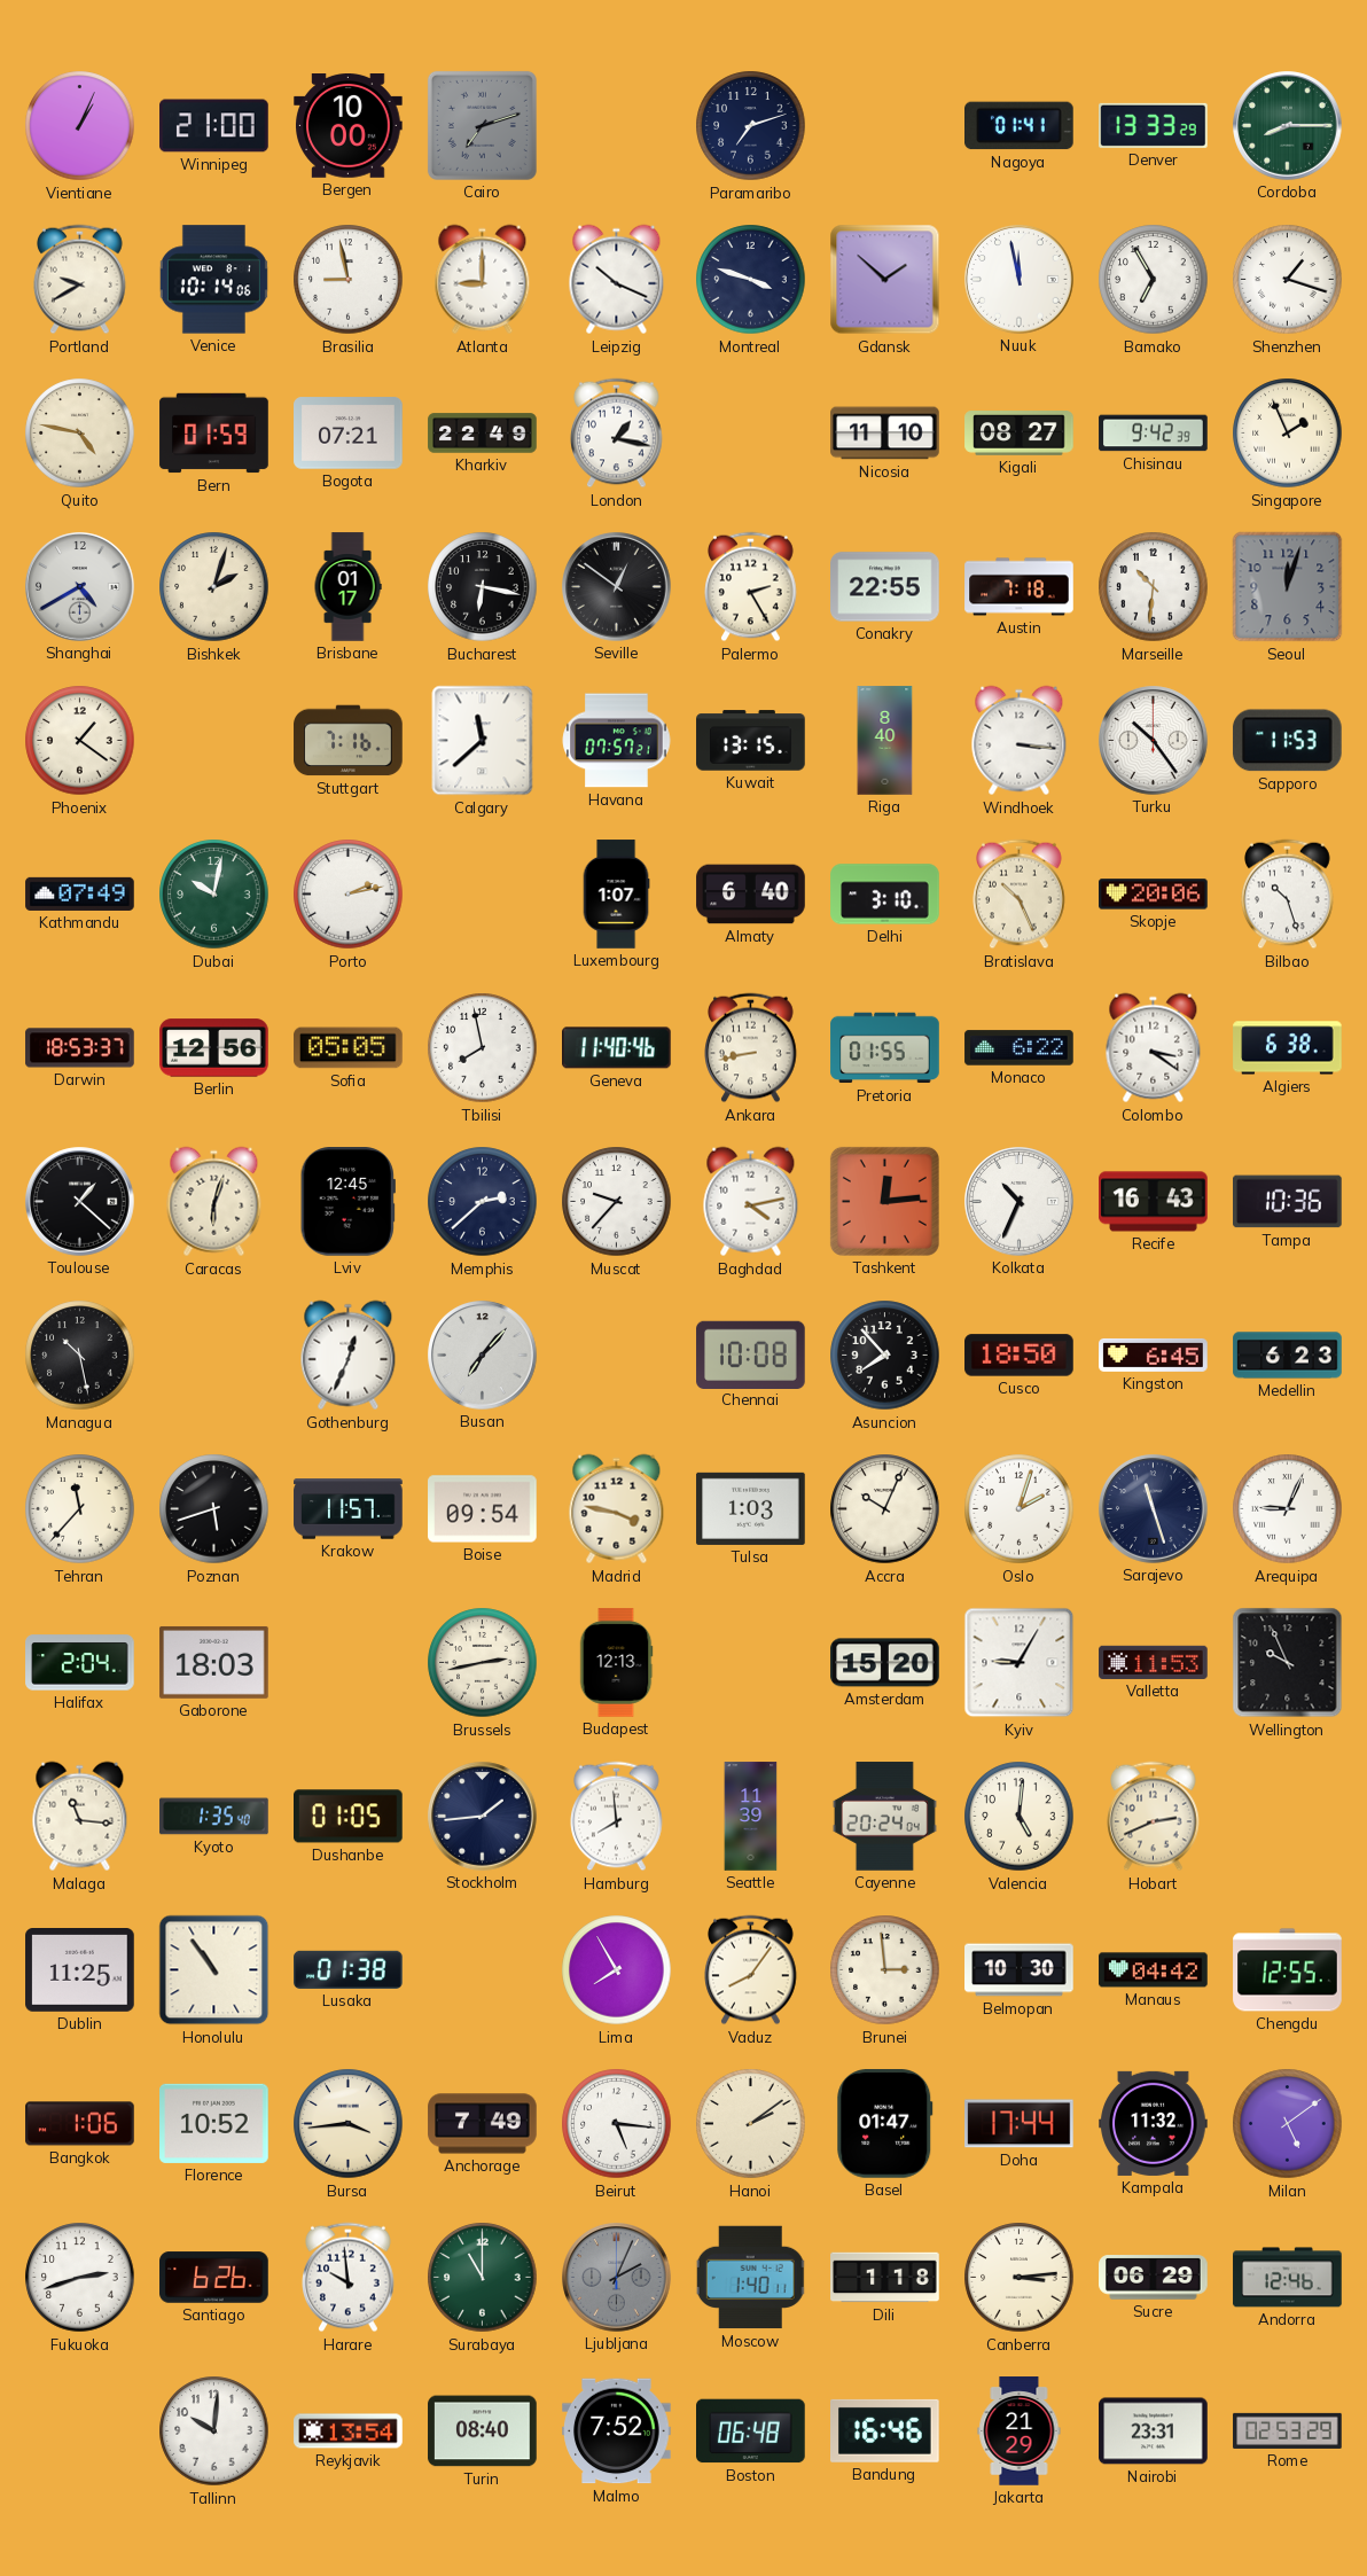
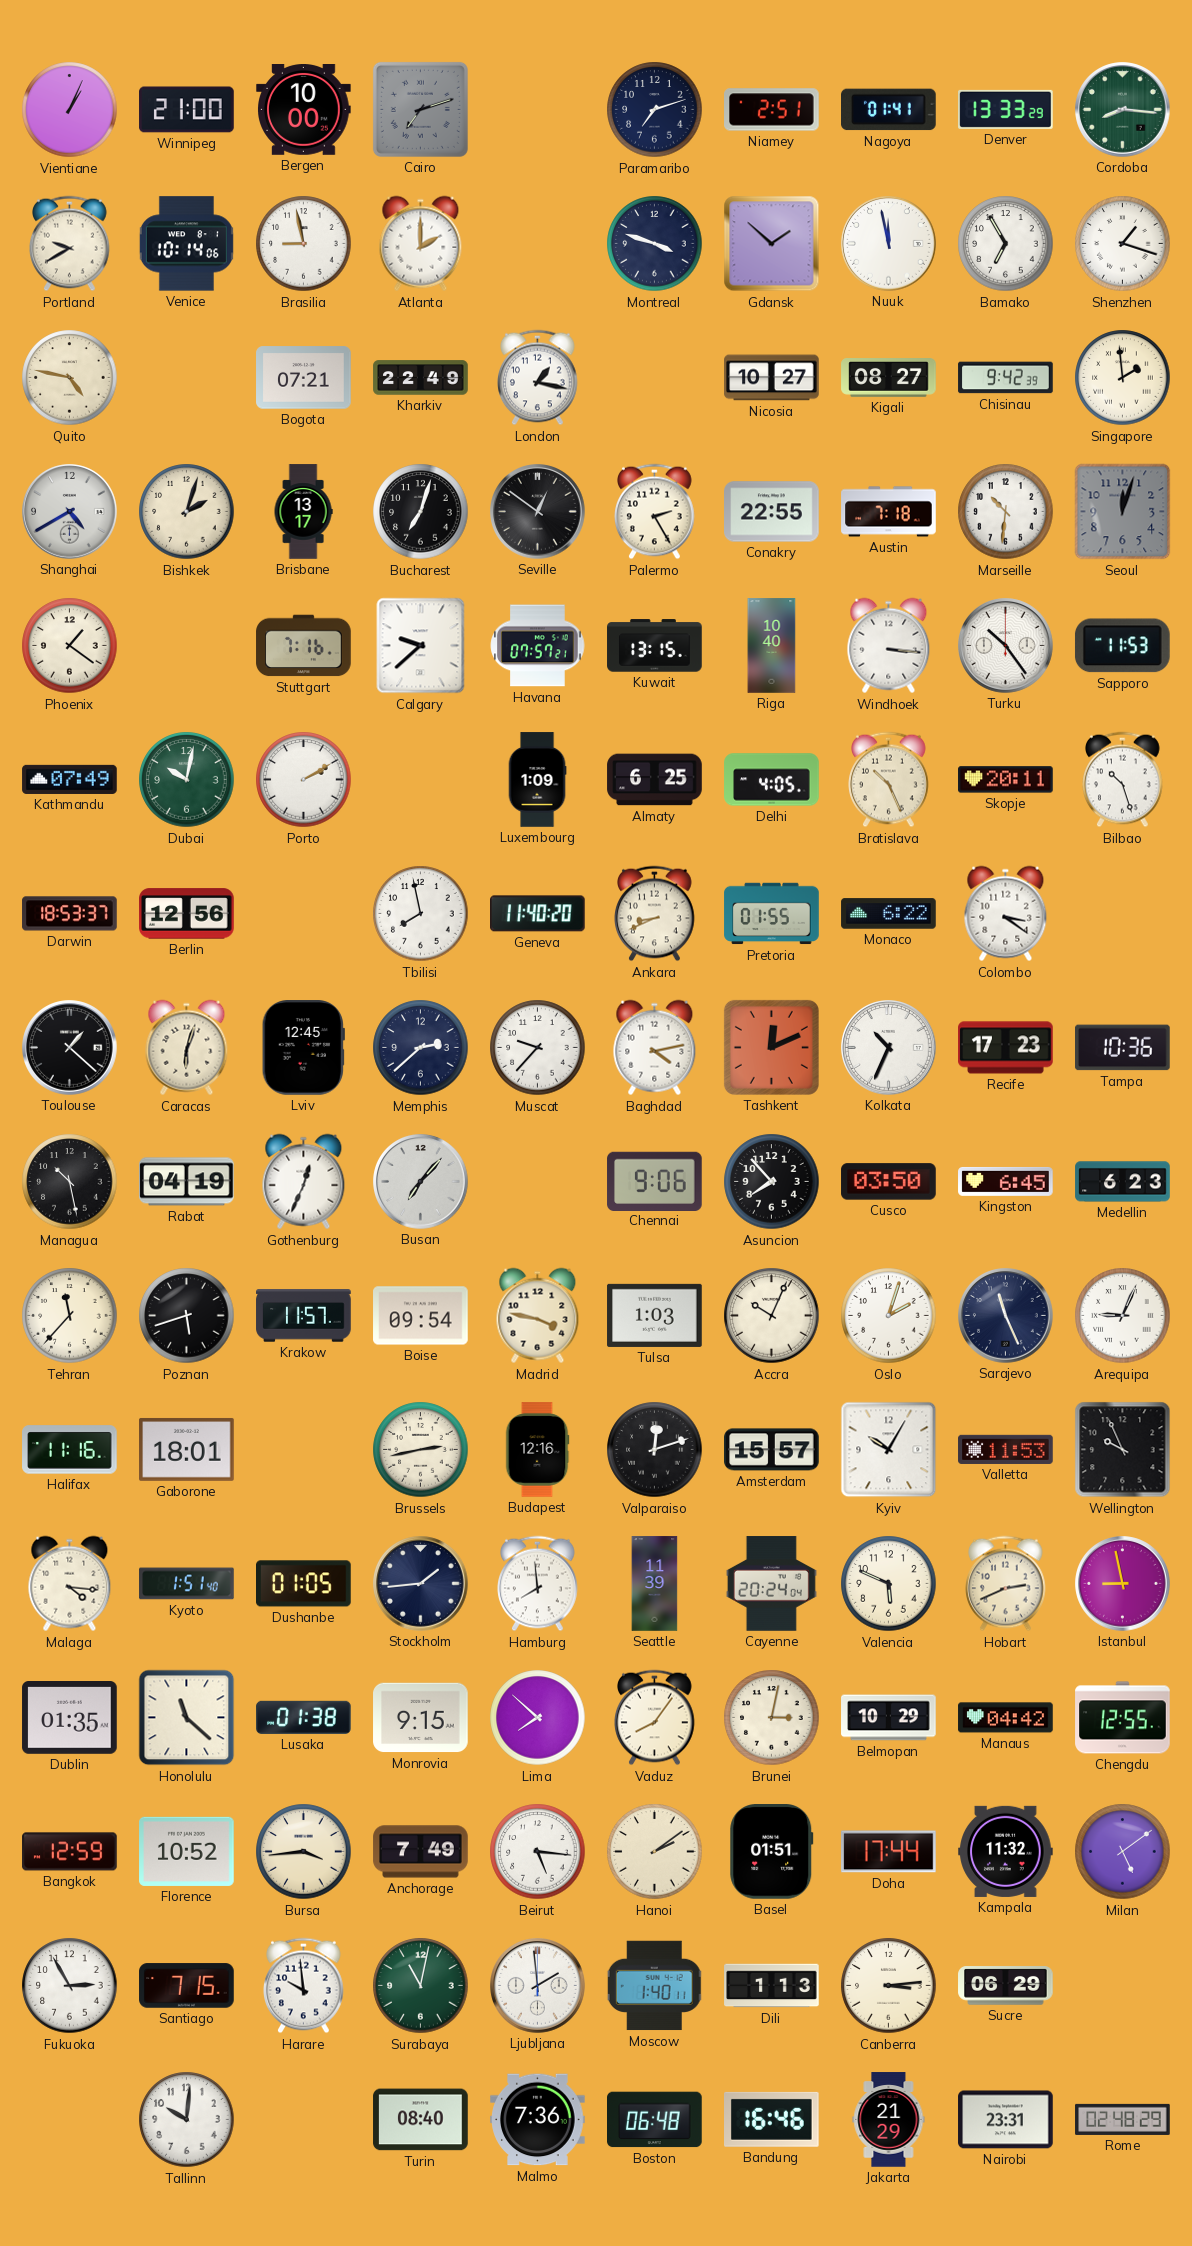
Niamey: none -> 2:51 (772, 110)
Cordoba: 8:15 -> 8:16 (1123, 110)
Atlanta: 9:00 -> 2:00 (421, 244)
Leipzig: 10:19 -> none (617, 280)
Bern: 01:59 -> none (214, 434)
Nicosia: 11:10 -> 10:27 (772, 378)
Singapore: 1:56 -> 1:59 (1123, 378)
Brisbane: 01:17 -> 13:17 (303, 512)
Bucharest: 6:17 -> 7:03 (421, 512)
Calgary: 11:38 -> 9:38 (421, 646)
Riga: 8:40 -> 10:40 (772, 646)
Porto: 2:13 -> 2:10 (304, 780)
Luxembourg: 1:07 -> 1:09 (537, 780)
Almaty: 6:40 -> 6:25 (655, 780)
Delhi: 3:10 -> 4:05 (772, 780)
Skopje: 20:06 -> 20:11 (1006, 780)
Sofia: 05:05 -> none (349, 1048)
Geneva: 11:40:46 -> 11:40:20 (538, 914)
Ankara: 8:43 -> 8:41 (655, 914)
Algiers: 6:38 -> none (1288, 1048)
Tashkent: 12:14 -> 12:11 (771, 1047)
Recife: 16:43 -> 17:23 (1006, 1048)
Rabat: none -> 04:19 (187, 1182)
Chennai: 10:08 -> 9:06 (655, 1181)
Cusco: 18:50 -> 03:50 (889, 1182)
Sarajevo: 11:27 -> 11:26 (1006, 1316)
Halifax: 2:04 -> 11:16 (70, 1450)
Gaborone: 18:03 -> 18:01 (187, 1449)
Budapest: 12:13 -> 12:16 (537, 1450)
Valparaiso: none -> 12:12 (655, 1450)
Amsterdam: 15:20 -> 15:57 (772, 1450)
Kyiv: 9:05 -> 10:05 (889, 1450)
Malaga: 11:16 -> 4:16 (70, 1584)
Kyoto: 1:35 -> 1:51 (187, 1584)
Valencia: 5:01 -> 5:49 (889, 1584)
Istanbul: none -> 8:58 (1123, 1584)
Dublin: 11:25 -> 01:35 (70, 1718)
Honolulu: 10:54 -> 11:22 (187, 1718)
Monrovia: none -> 9:15 (421, 1718)
Lima: 7:55 -> 7:52 (538, 1718)
Brunei: 2:59 -> 3:02 (772, 1718)
Belmopan: 10:30 -> 10:29 (889, 1718)
Bangkok: 1:06 -> 12:59 (70, 1852)
Basel: 01:47 -> 01:51 (772, 1852)
Fukuoka: 2:42 -> 2:55 (70, 1986)
Santiago: 6:26 -> 7:15 (187, 1986)
Surabaya: 11:00 -> 11:02 (421, 1986)
Ljubljana: 2:04 -> 1:59 (538, 1986)
Ljubljana dial: grey -> white (538, 1986)
Dili: 1:18 -> 1:13 (772, 1986)
Andorra: 12:46 -> none (1288, 2278)
Reykjavik: 13:54 -> none (349, 2431)
Malmo: 7:52 -> 7:36 (538, 2120)
Rome: 02:53 -> 02:48 (1123, 2119)
